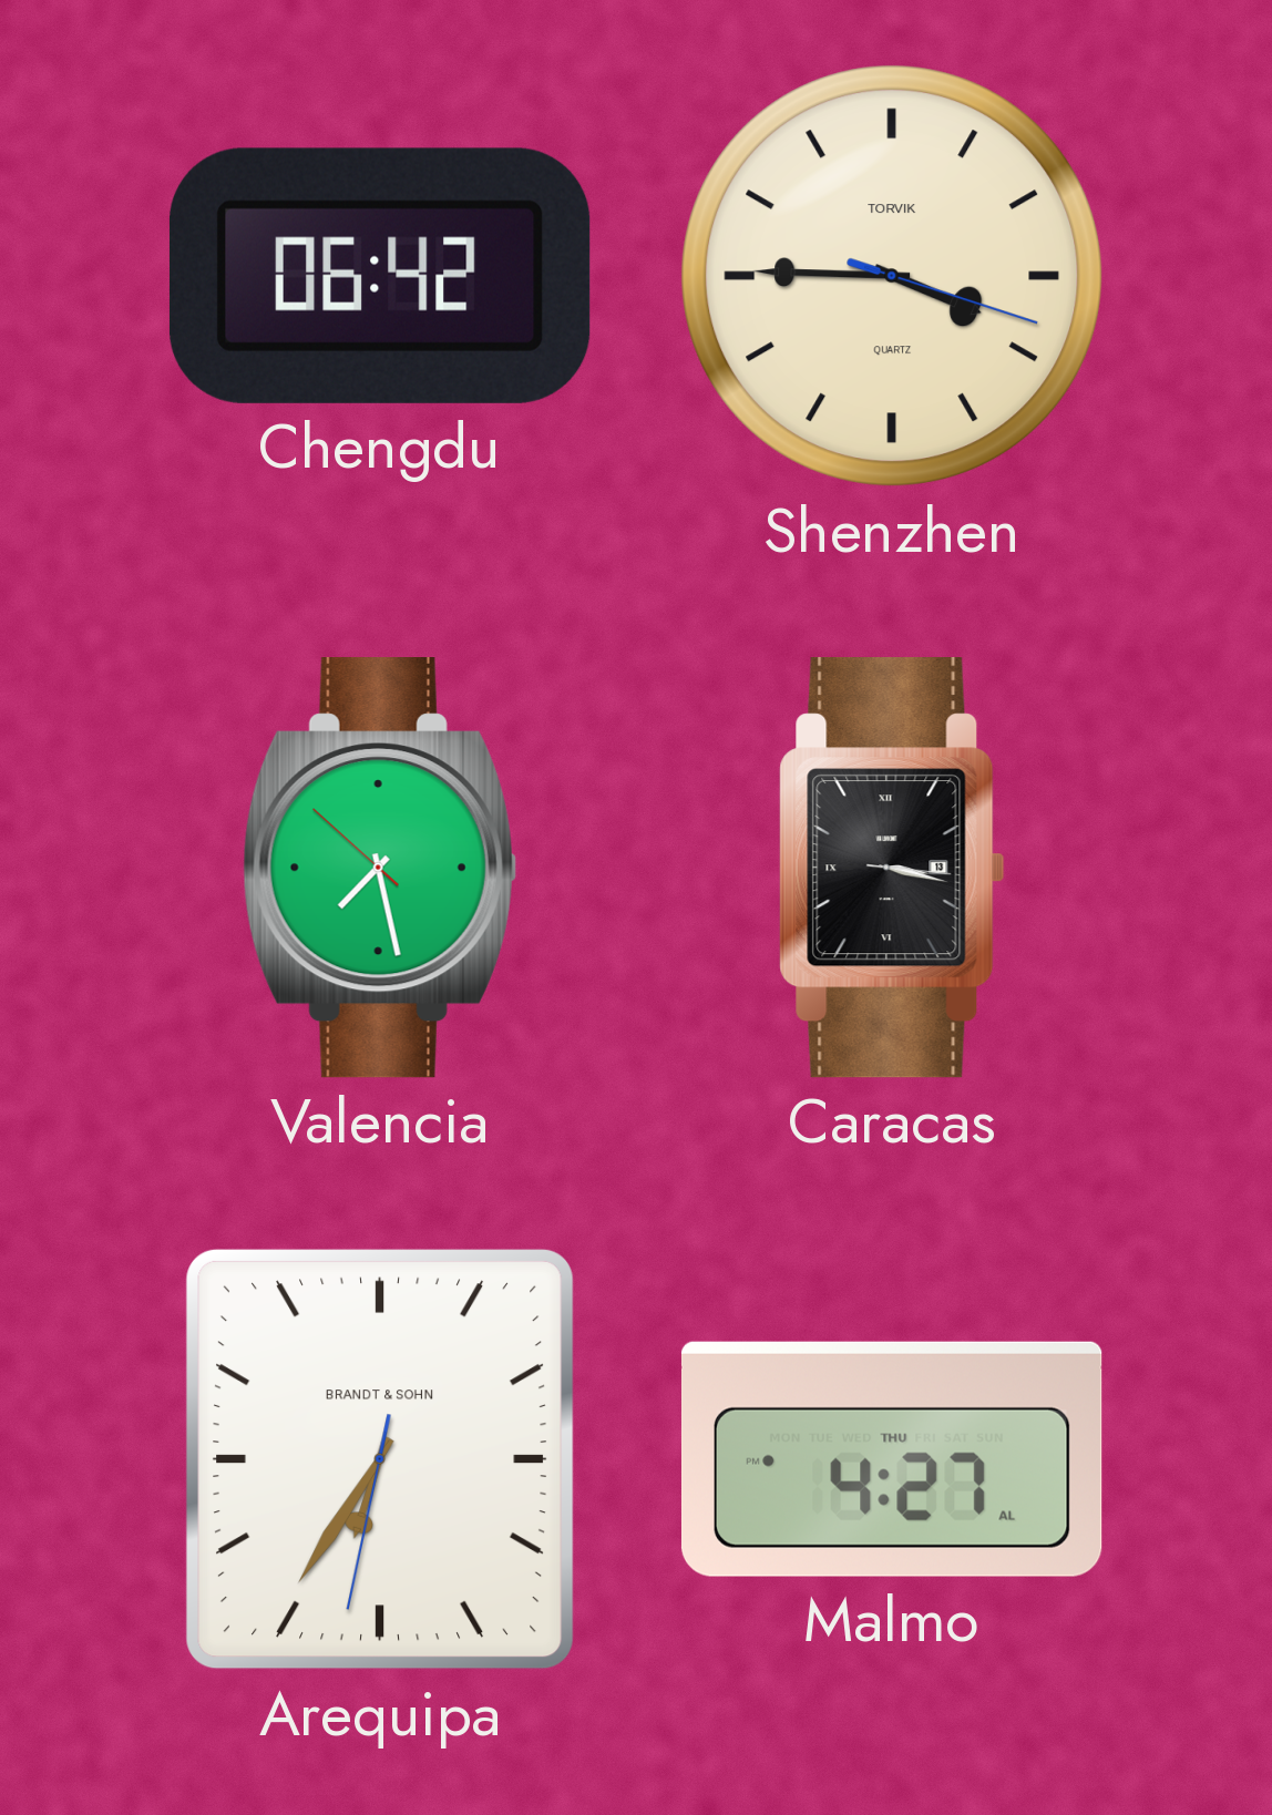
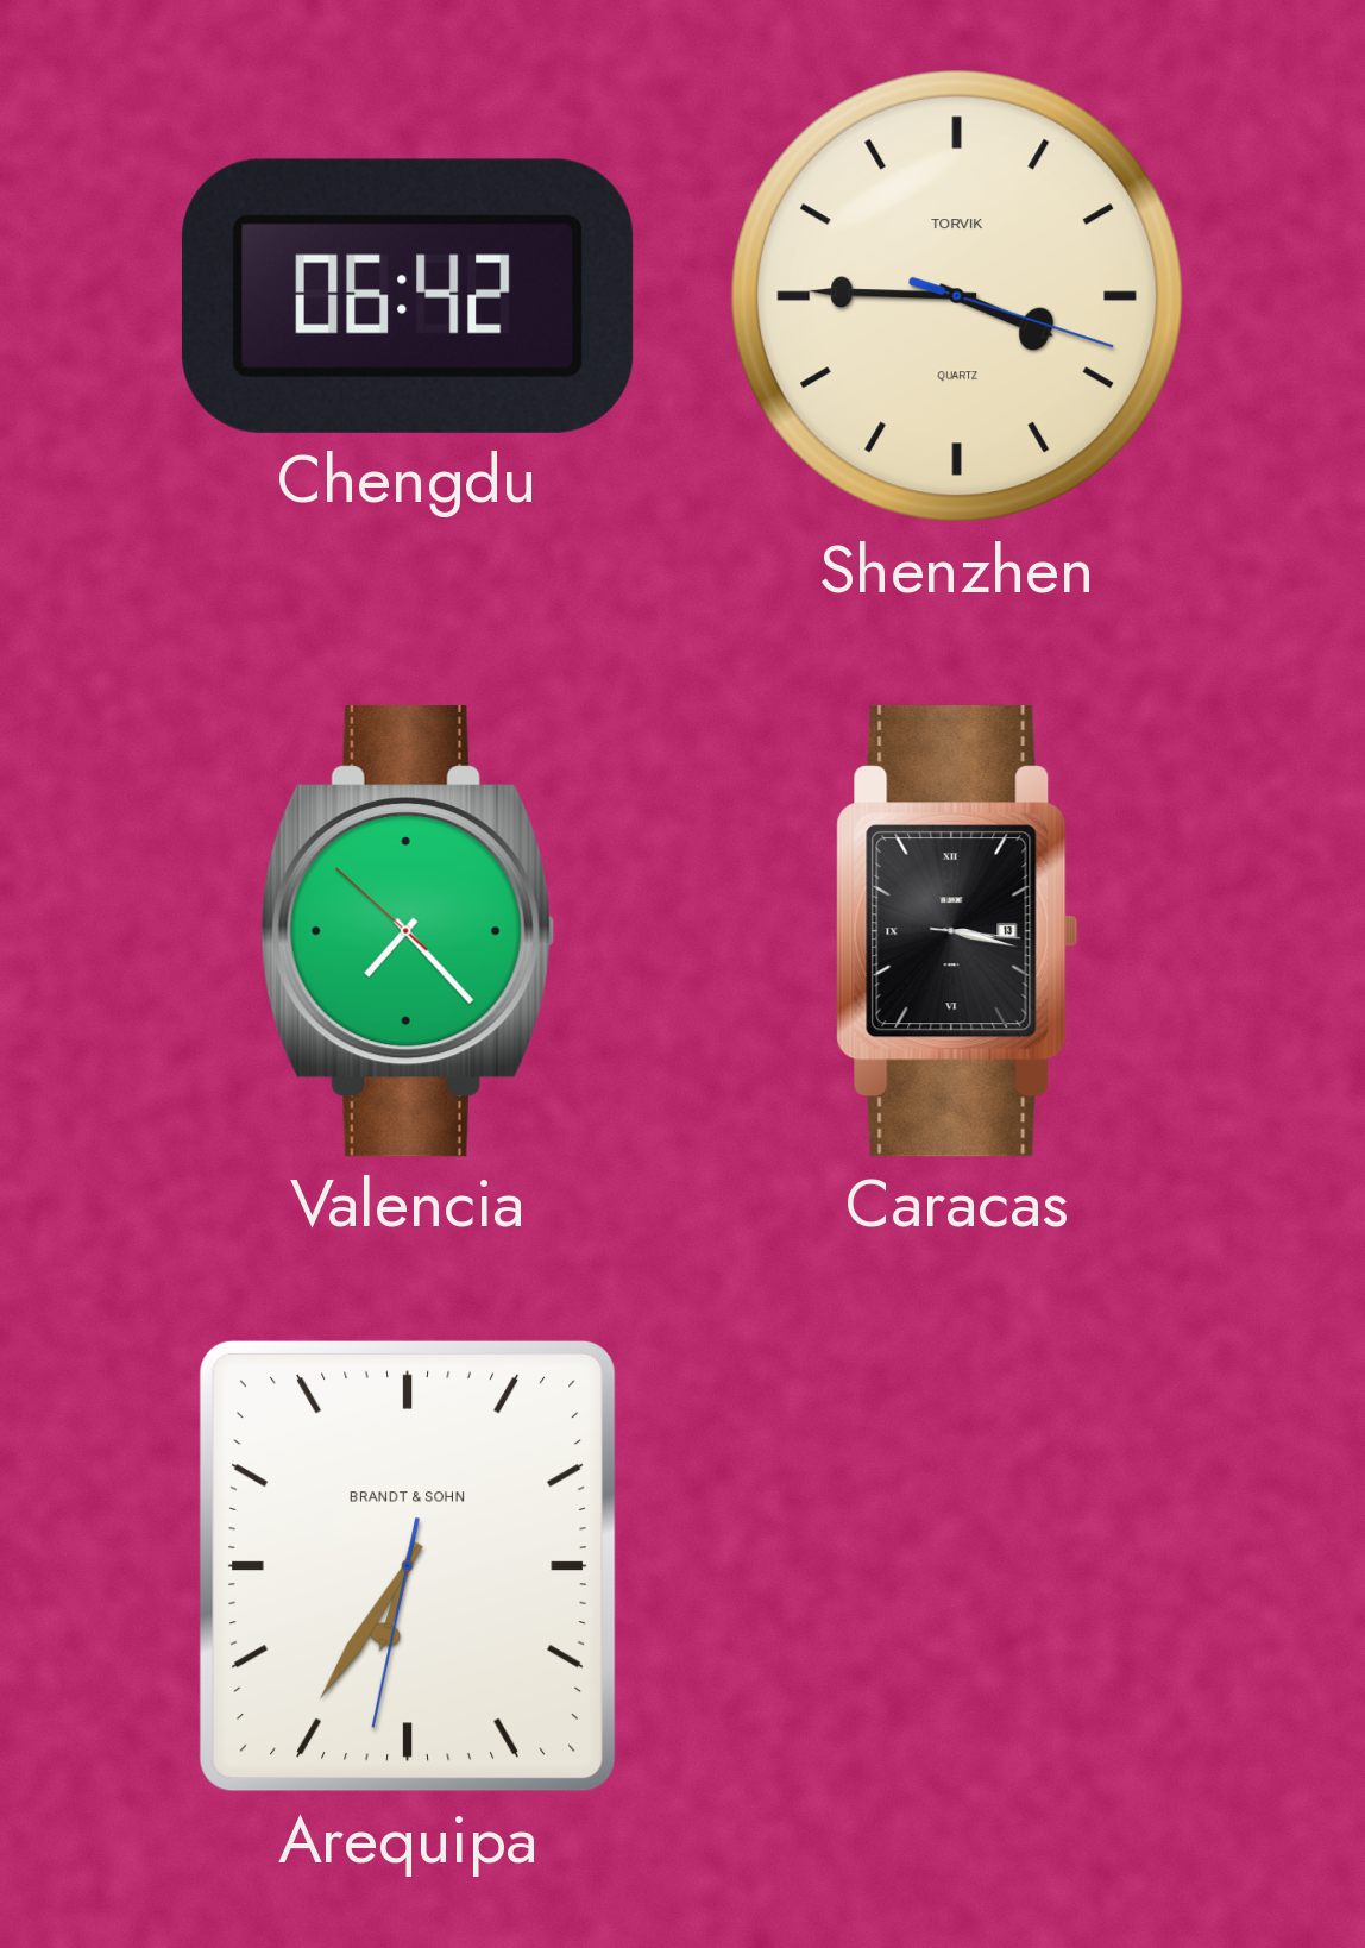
Valencia: 7:27 -> 7:22 (408, 932)
Malmo: 4:27 -> none (892, 1459)
